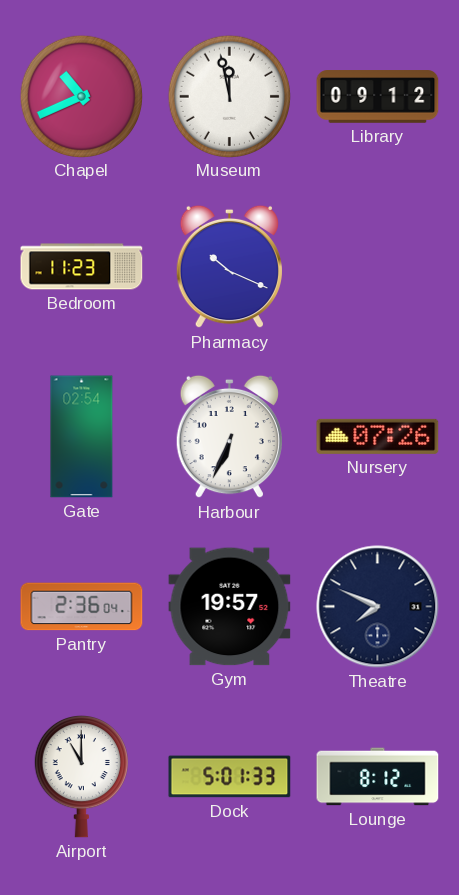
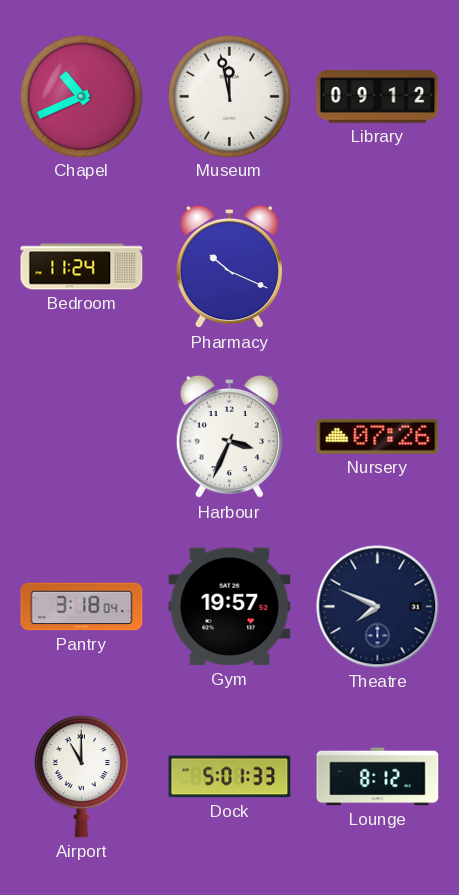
Bedroom: 11:23 -> 11:24 (82, 267)
Gate: 02:54 -> none (82, 437)
Harbour: 6:34 -> 3:34 (229, 437)
Pantry: 2:36 -> 3:18 (82, 607)
